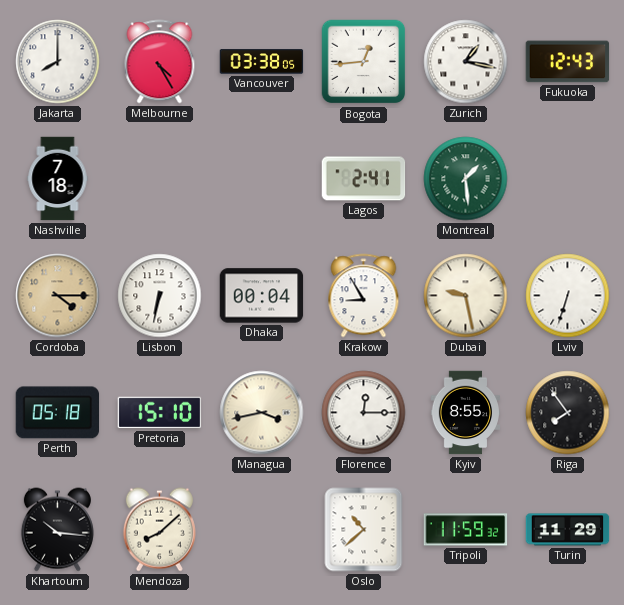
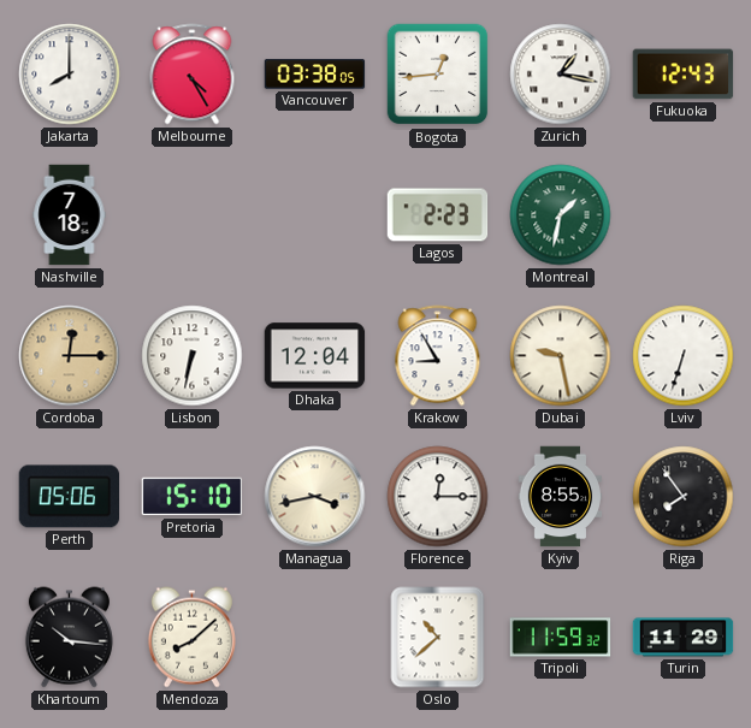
Lagos: 2:41 -> 2:23 (438, 215)
Montreal: 1:29 -> 1:32 (561, 215)
Cordoba: 4:15 -> 12:15 (70, 356)
Dhaka: 00:04 -> 12:04 (315, 356)
Perth: 05:18 -> 05:06 (70, 497)
